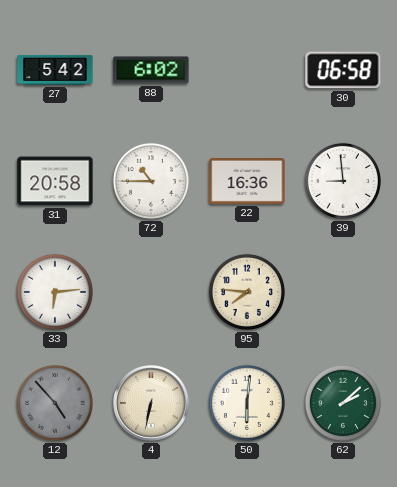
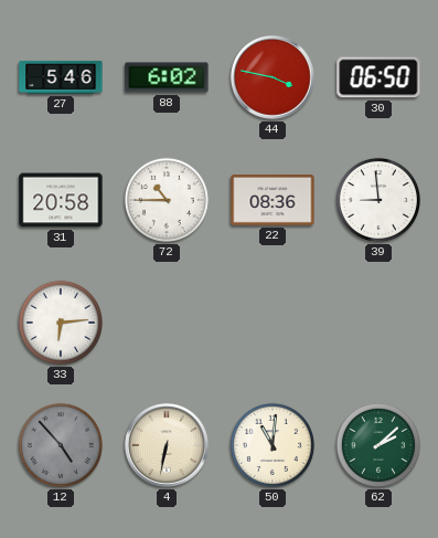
27: 5:42 -> 5:46 (61, 77)
44: none -> 3:47 (273, 77)
30: 06:58 -> 06:50 (378, 77)
22: 16:36 -> 08:36 (273, 200)
95: 7:46 -> none (247, 292)
50: 6:01 -> 11:01 (273, 445)
